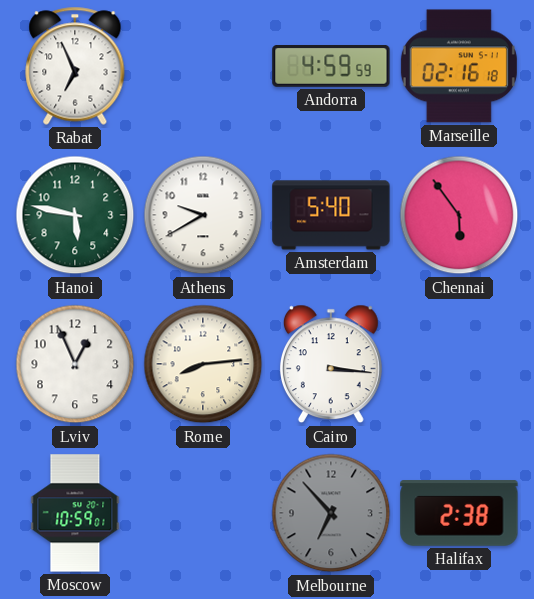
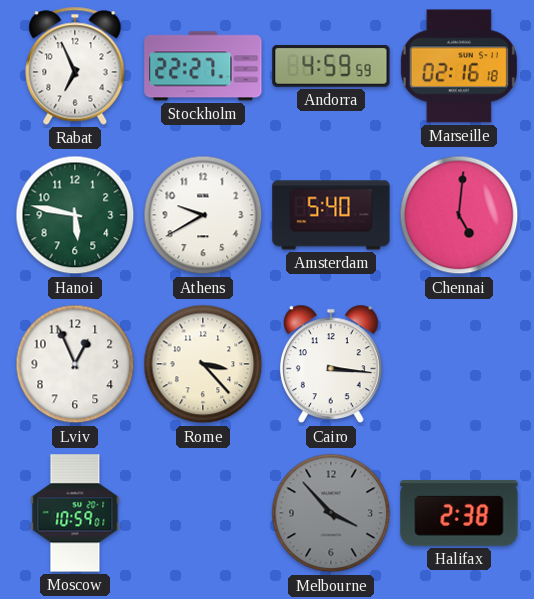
Stockholm: none -> 22:27 (203, 66)
Chennai: 5:54 -> 5:01 (459, 215)
Rome: 8:14 -> 3:23 (203, 364)
Melbourne: 6:53 -> 3:53 (331, 513)
